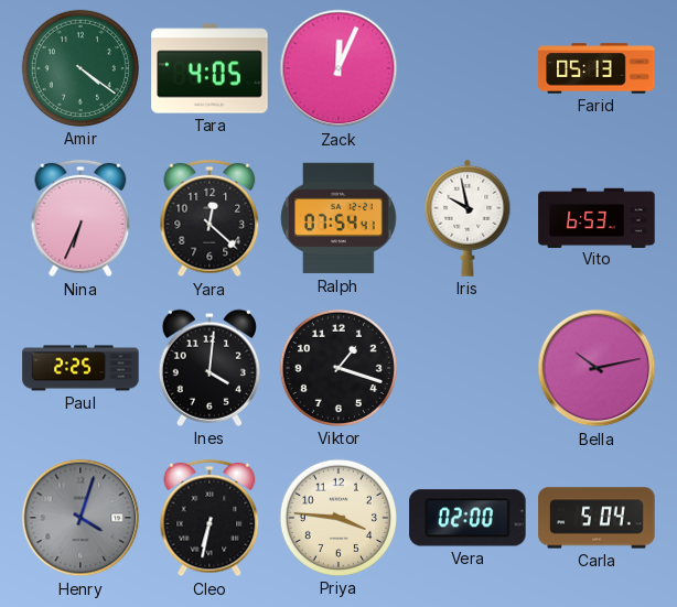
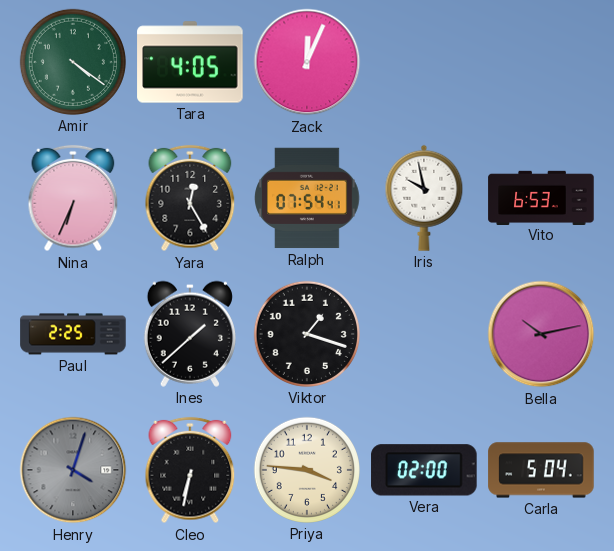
Farid: 05:13 -> none (597, 68)
Yara: 12:22 -> 12:25 (190, 198)
Ines: 4:01 -> 1:38 (190, 334)
